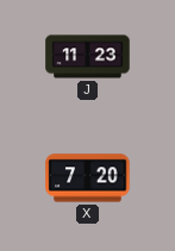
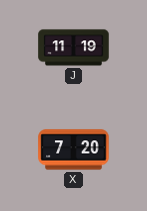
J: 11:23 -> 11:19 (74, 48)
